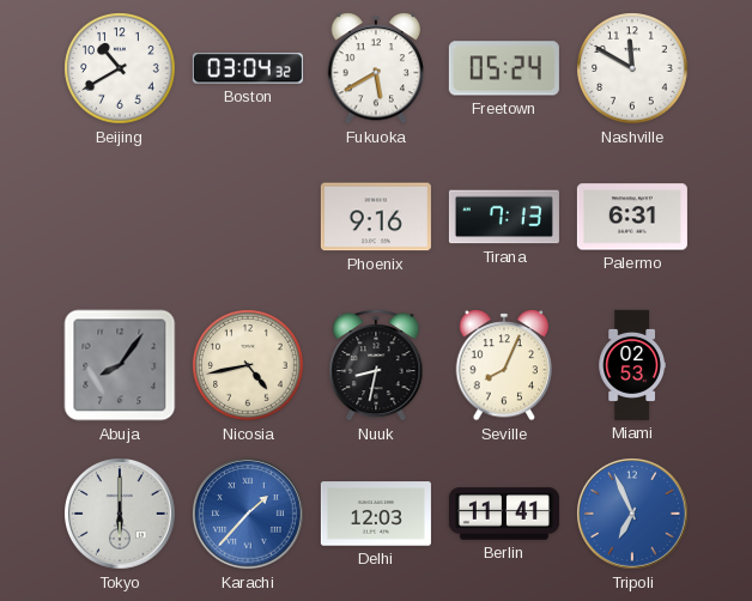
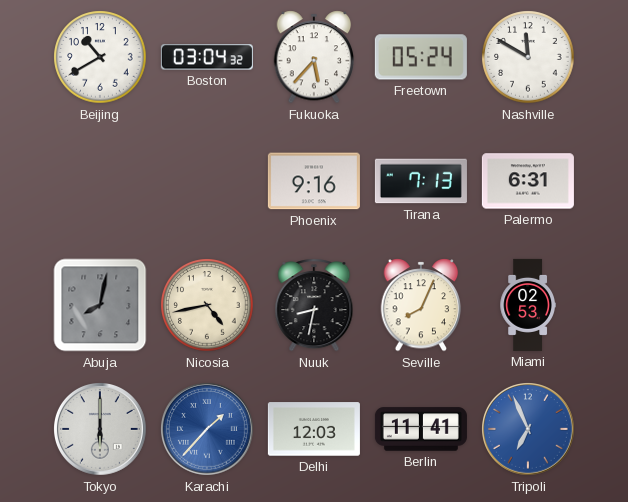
Fukuoka: 5:40 -> 5:37 (314, 57)
Abuja: 8:06 -> 8:02 (100, 305)
